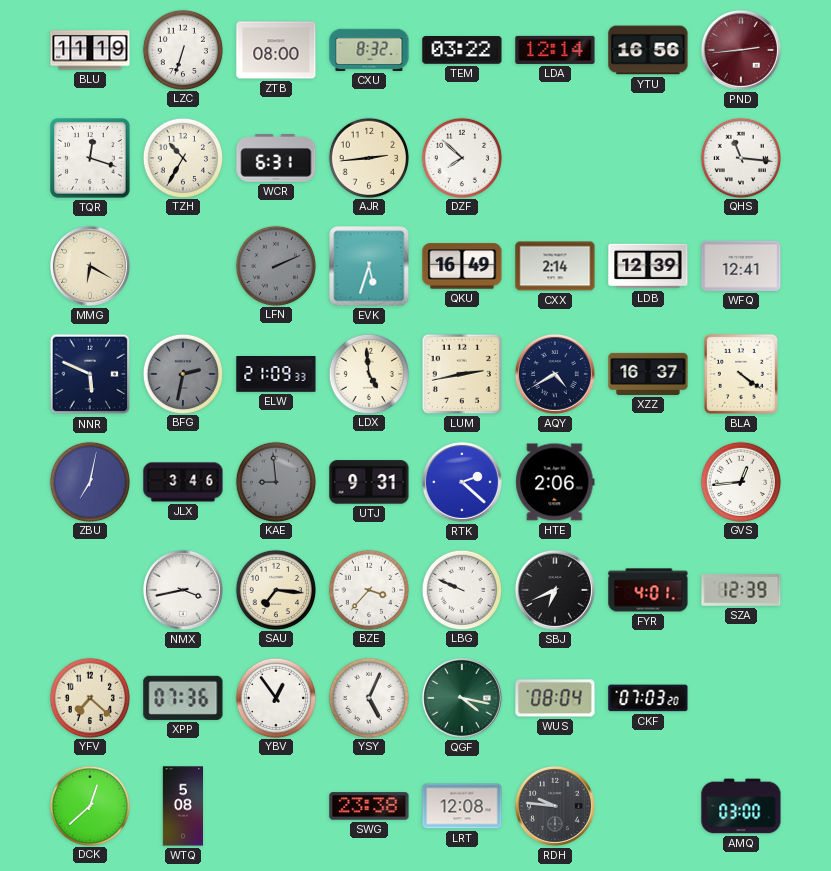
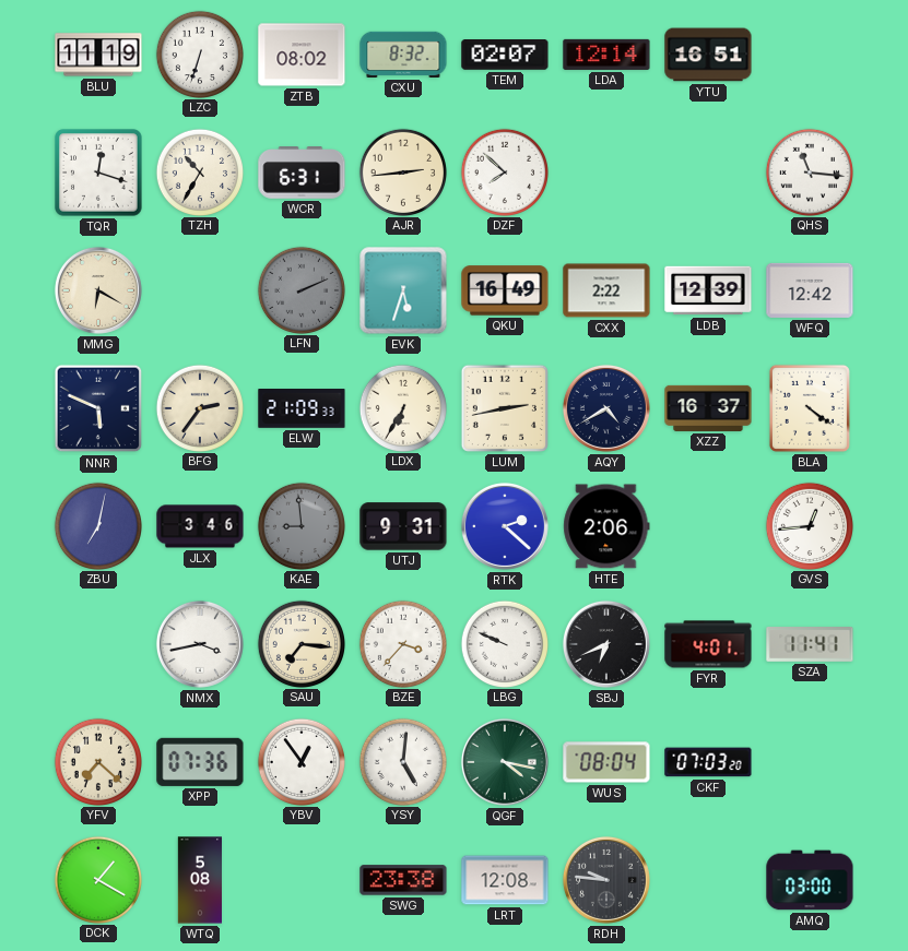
ZTB: 08:00 -> 08:02 (302, 55)
TEM: 03:22 -> 02:07 (505, 56)
YTU: 16:56 -> 16:51 (708, 55)
PND: 2:44 -> none (741, 50)
CXX: 2:14 -> 2:22 (606, 290)
WFQ: 12:41 -> 12:42 (810, 290)
BFG: 2:32 -> 2:36 (199, 407)
BFG dial: grey -> cream (199, 407)
LDX: 4:59 -> 6:35 (402, 407)
SZA: 12:39 -> 11:41 (810, 645)
YSY: 5:04 -> 5:01 (402, 761)
DCK: 12:38 -> 1:20 (97, 879)
